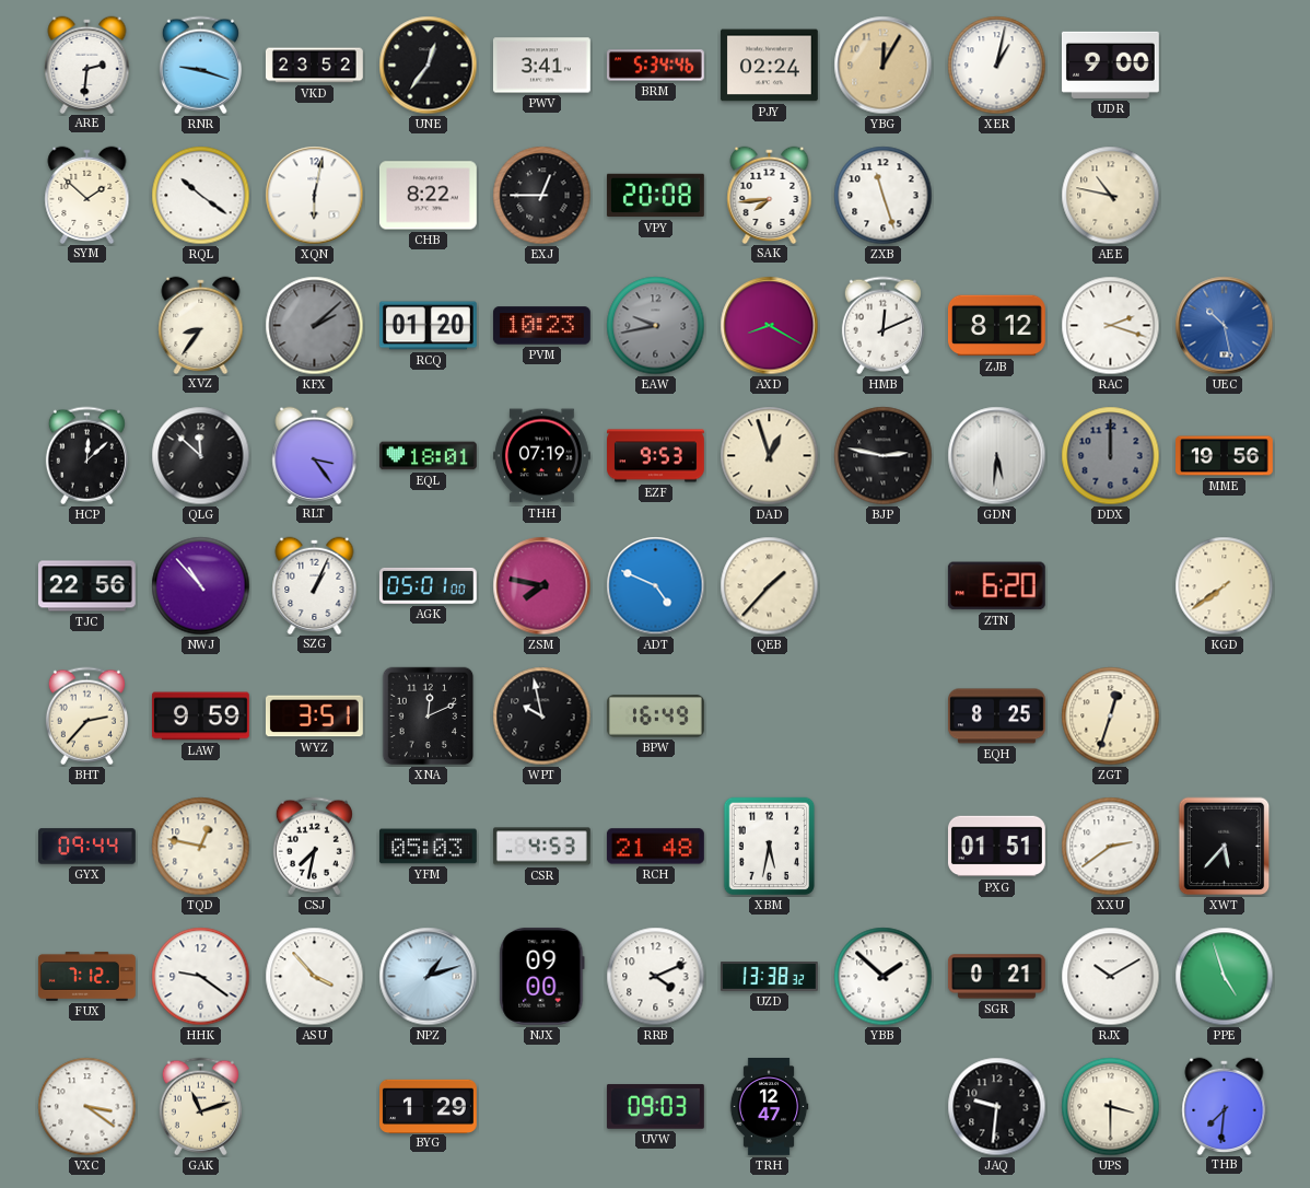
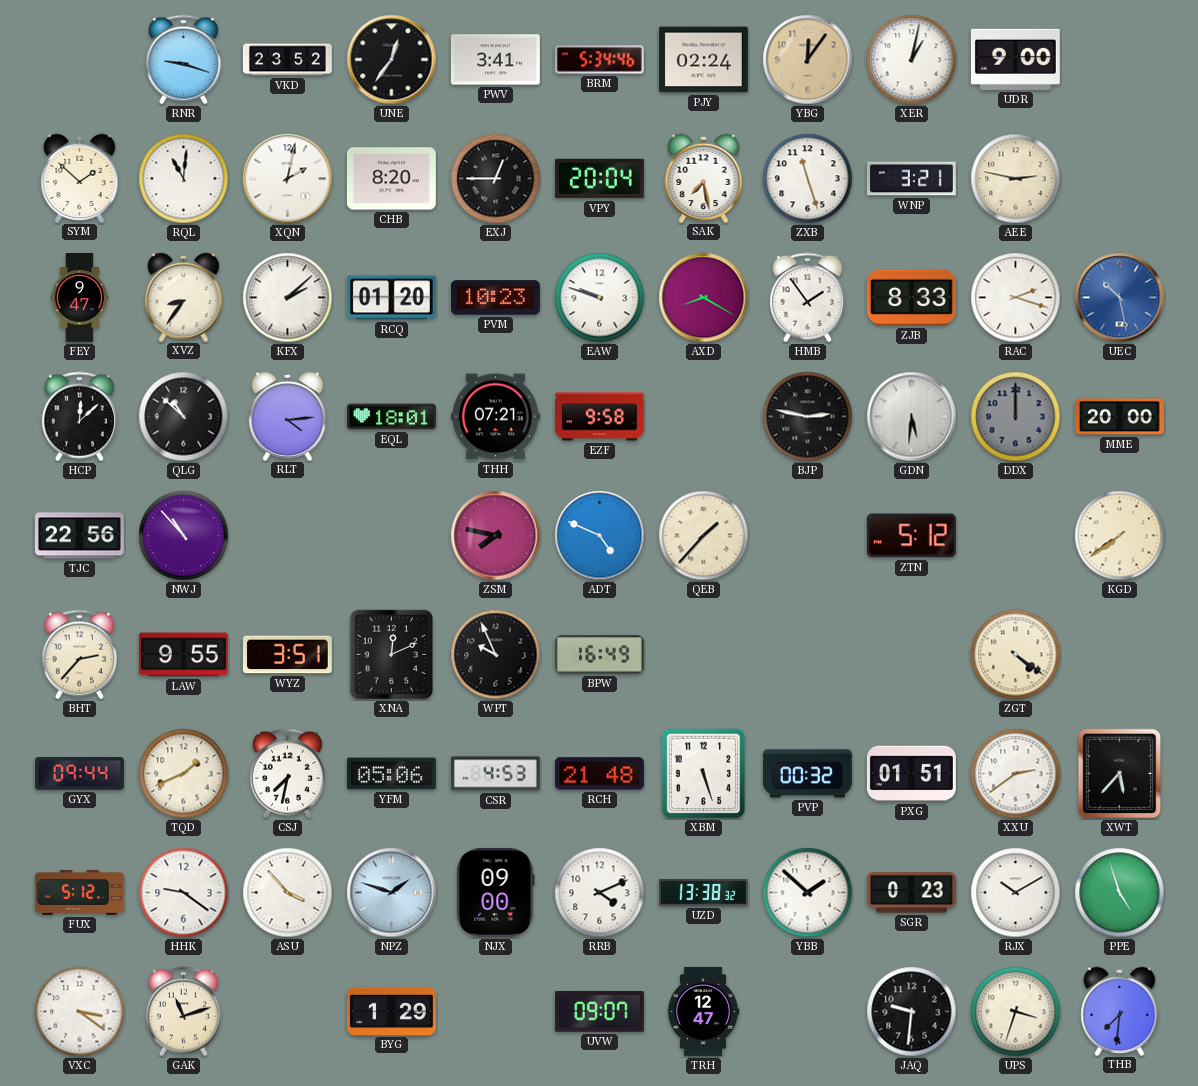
ARE: 2:31 -> none (87, 65)
YBG: 12:05 -> 12:06 (808, 60)
RQL: 10:21 -> 11:01 (184, 179)
XQN: 6:02 -> 2:02 (288, 179)
CHB: 8:22 -> 8:20 (391, 179)
VPY: 20:08 -> 20:04 (599, 179)
SAK: 7:44 -> 7:28 (704, 178)
WNP: none -> 3:21 (912, 179)
AEE: 10:47 -> 2:47 (1016, 179)
FEY: none -> 9:47 (80, 298)
KFX dial: grey -> white (288, 298)
EAW: 9:43 -> 9:48 (600, 298)
EAW dial: grey -> white (600, 298)
HMB: 12:11 -> 1:54 (807, 298)
ZJB: 8:12 -> 8:33 (911, 298)
QLG: 11:52 -> 10:52 (184, 417)
RLT: 3:24 -> 4:14 (288, 416)
THH: 07:19 -> 07:21 (495, 417)
EZF: 9:53 -> 9:58 (600, 417)
DAD: 12:57 -> none (770, 456)
MME: 19:56 -> 20:00 (1120, 417)
SZG: 1:04 -> none (315, 585)
AGK: 05:01 -> none (428, 585)
ZTN: 6:20 -> 5:12 (911, 536)
LAW: 9:59 -> 9:55 (183, 655)
WPT: 9:58 -> 9:56 (496, 655)
EQH: 8:25 -> none (997, 717)
ZGT: 12:33 -> 4:21 (1016, 655)
TQD: 12:47 -> 1:41 (184, 774)
YFM: 05:03 -> 05:06 (391, 774)
XBM: 5:32 -> 5:27 (704, 774)
PVP: none -> 00:32 (807, 774)
FUX: 7:12 -> 5:12 (80, 892)
NPZ: 1:12 -> 1:48 (392, 893)
SGR: 0:21 -> 0:23 (911, 893)
UVW: 09:03 -> 09:07 (599, 1012)
UPS: 3:30 -> 3:33 (1016, 1012)
